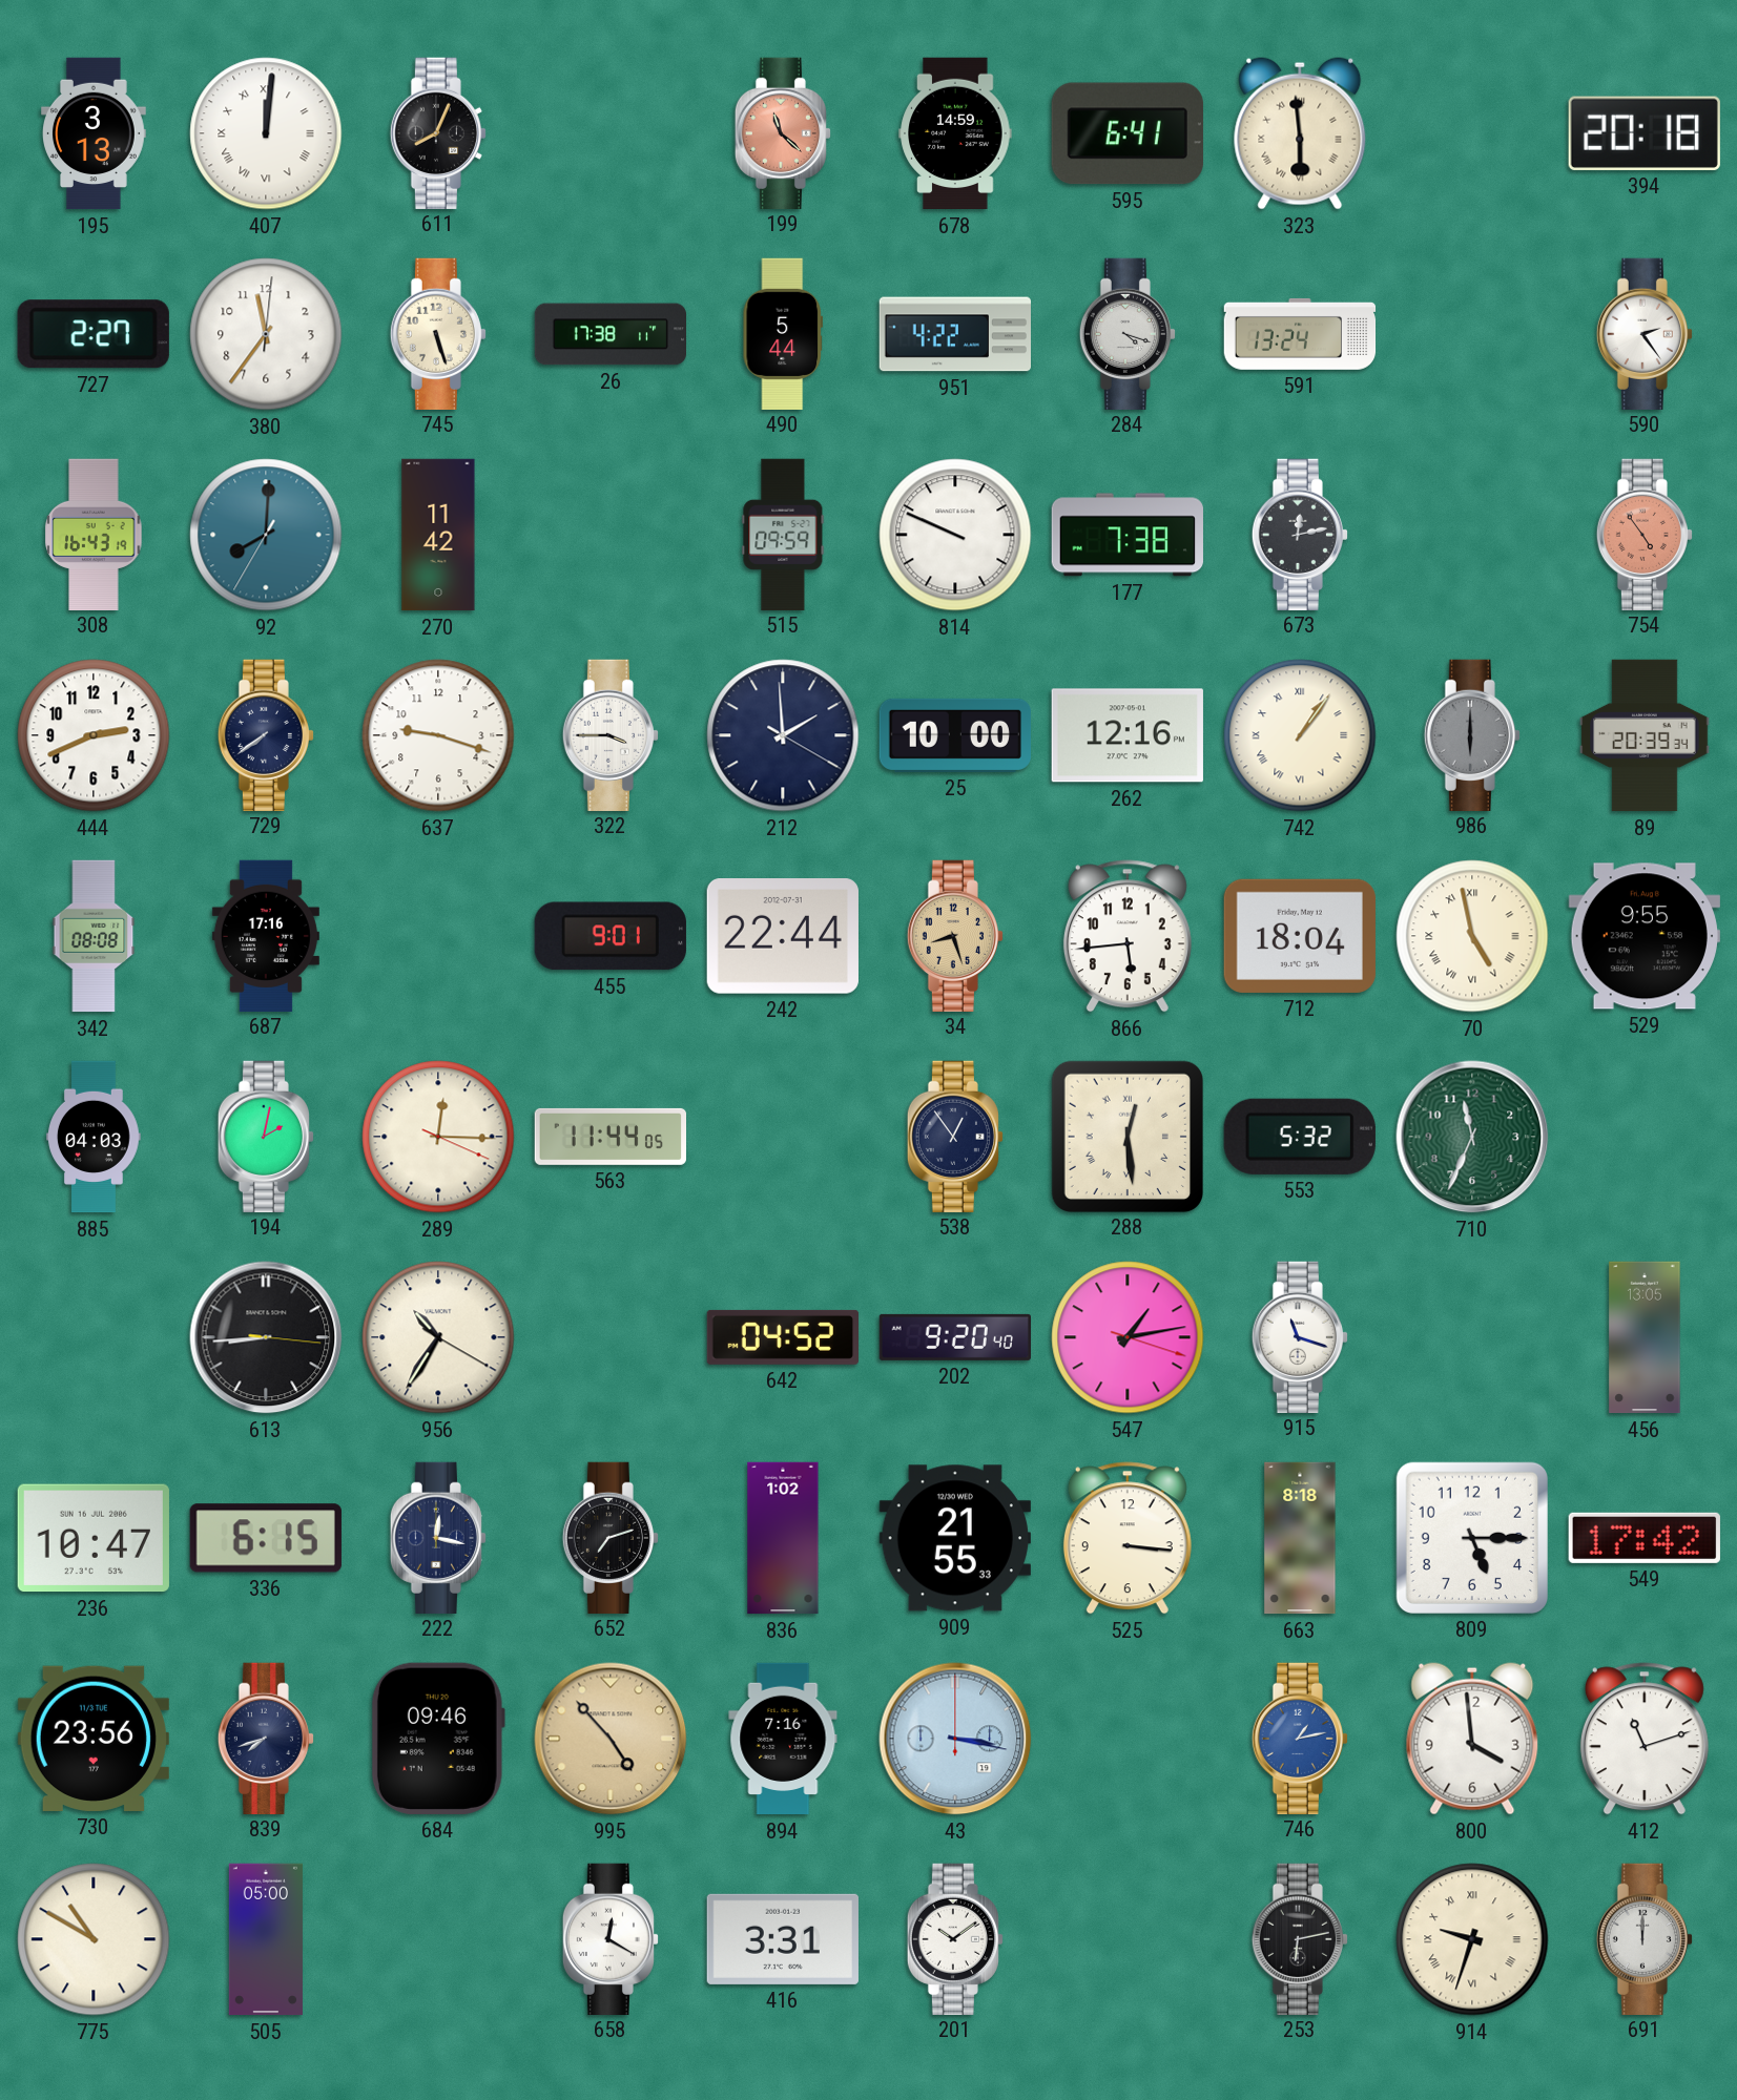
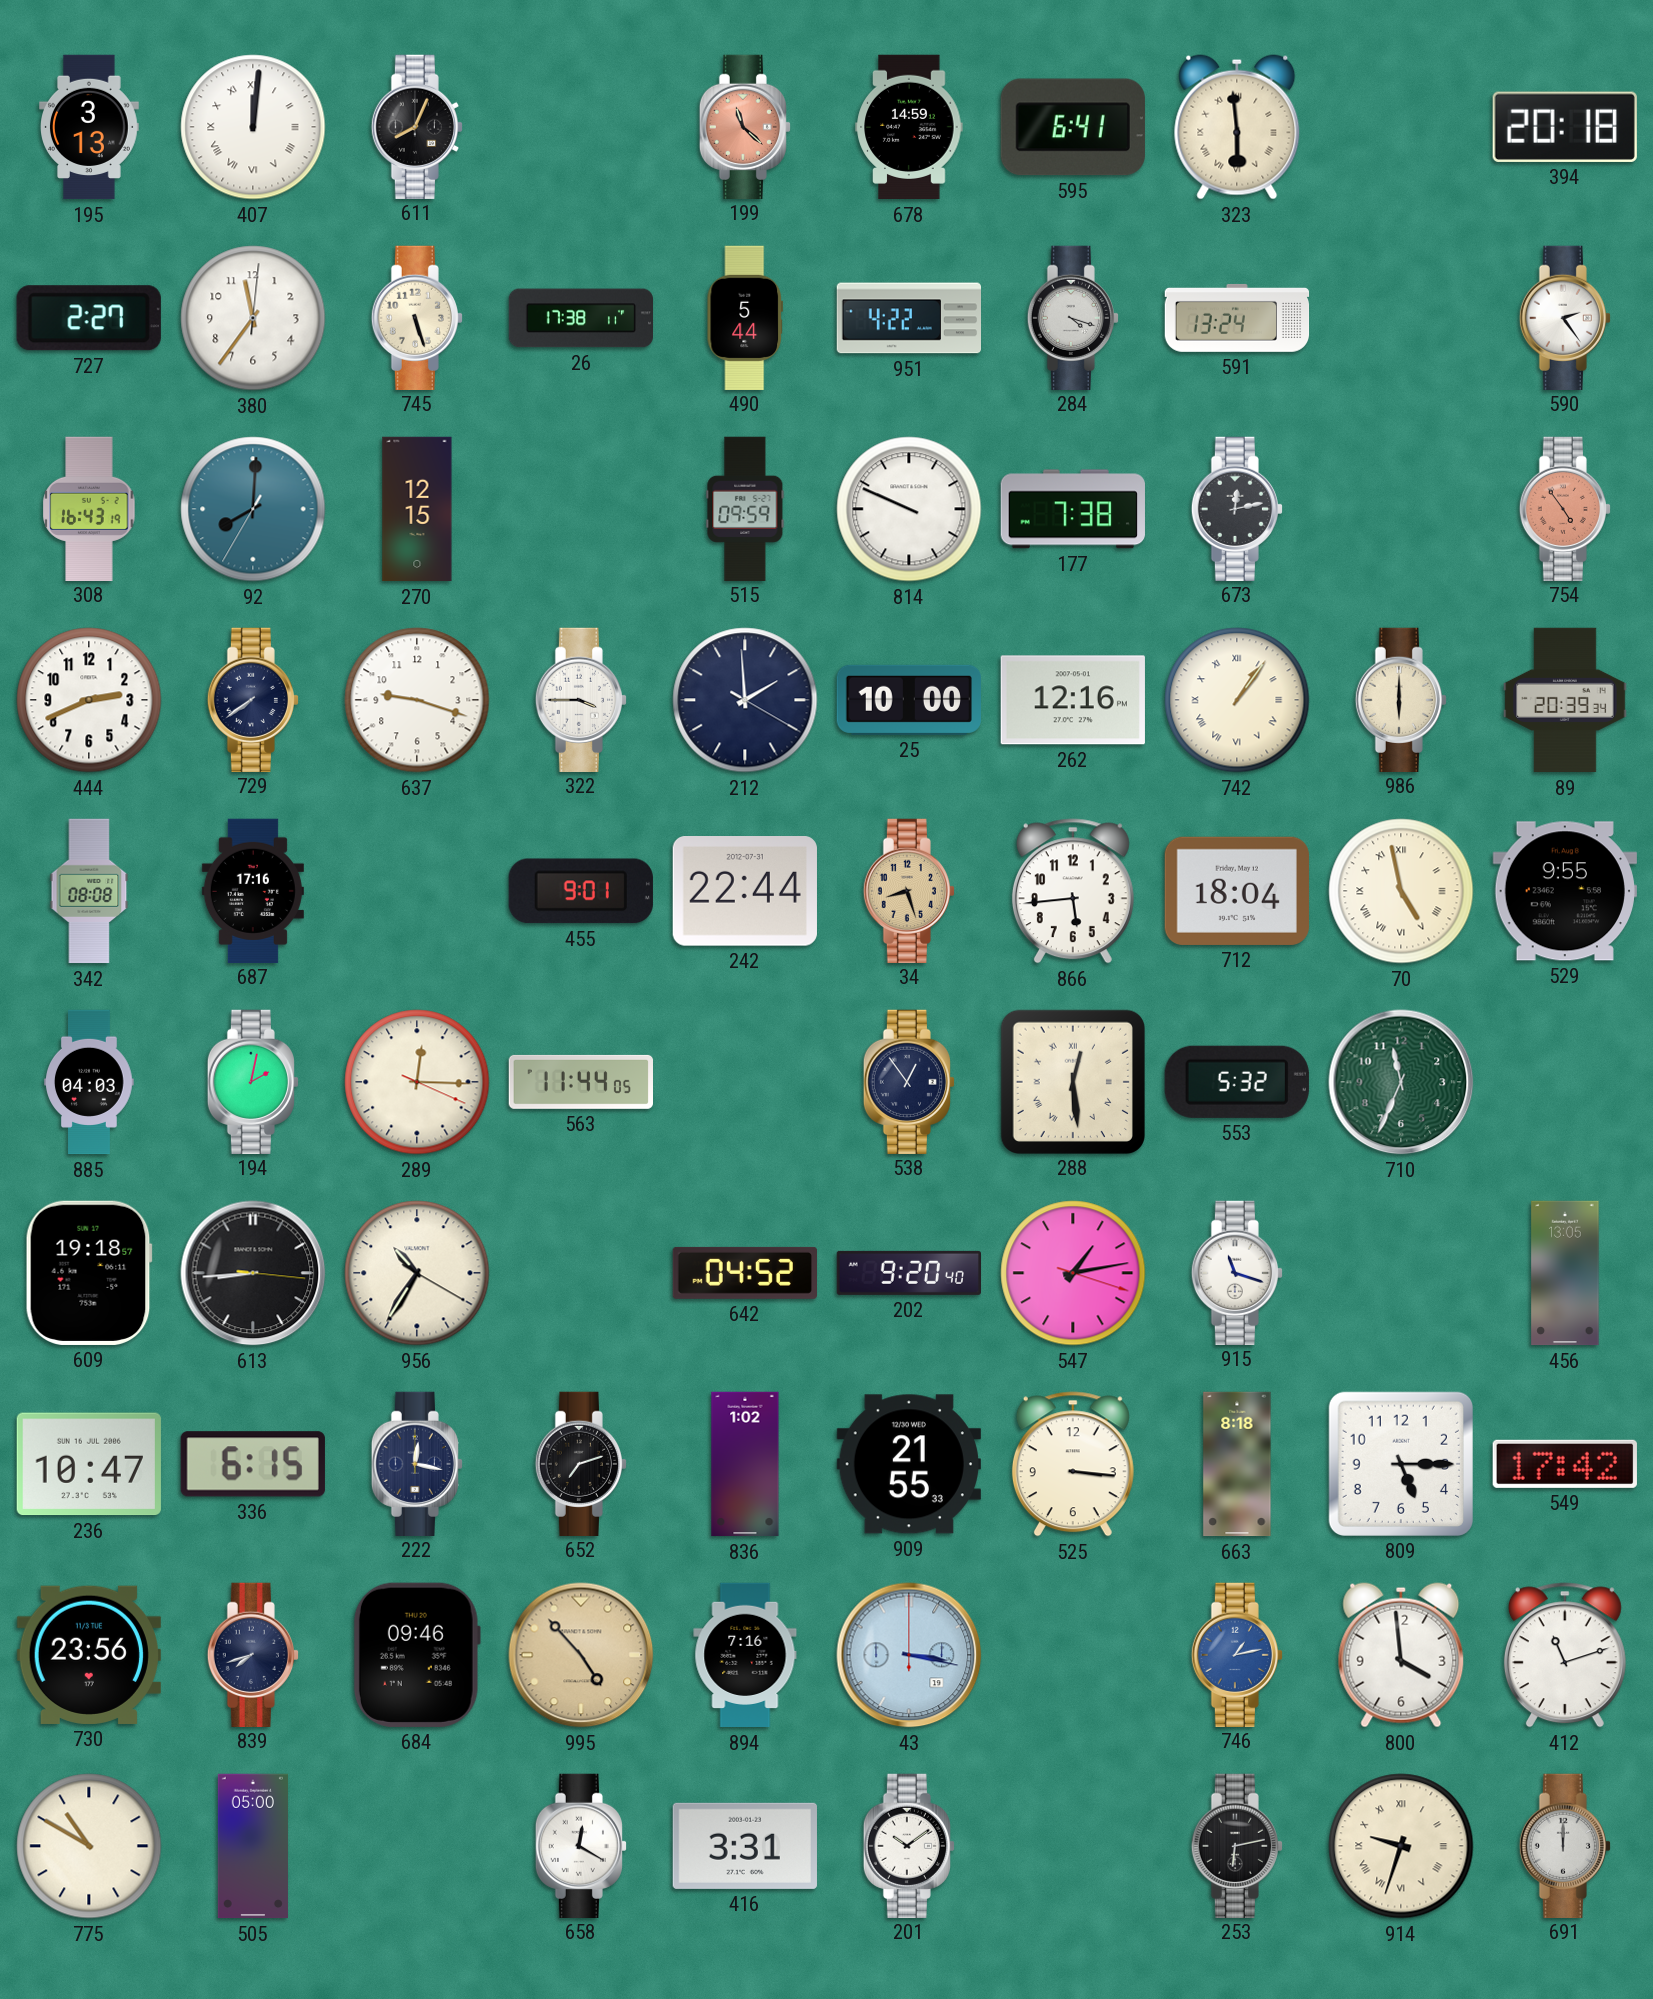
270: 11:42 -> 12:15 (417, 509)
986 dial: grey -> cream (1401, 699)
609: none -> 19:18 (89, 1273)
